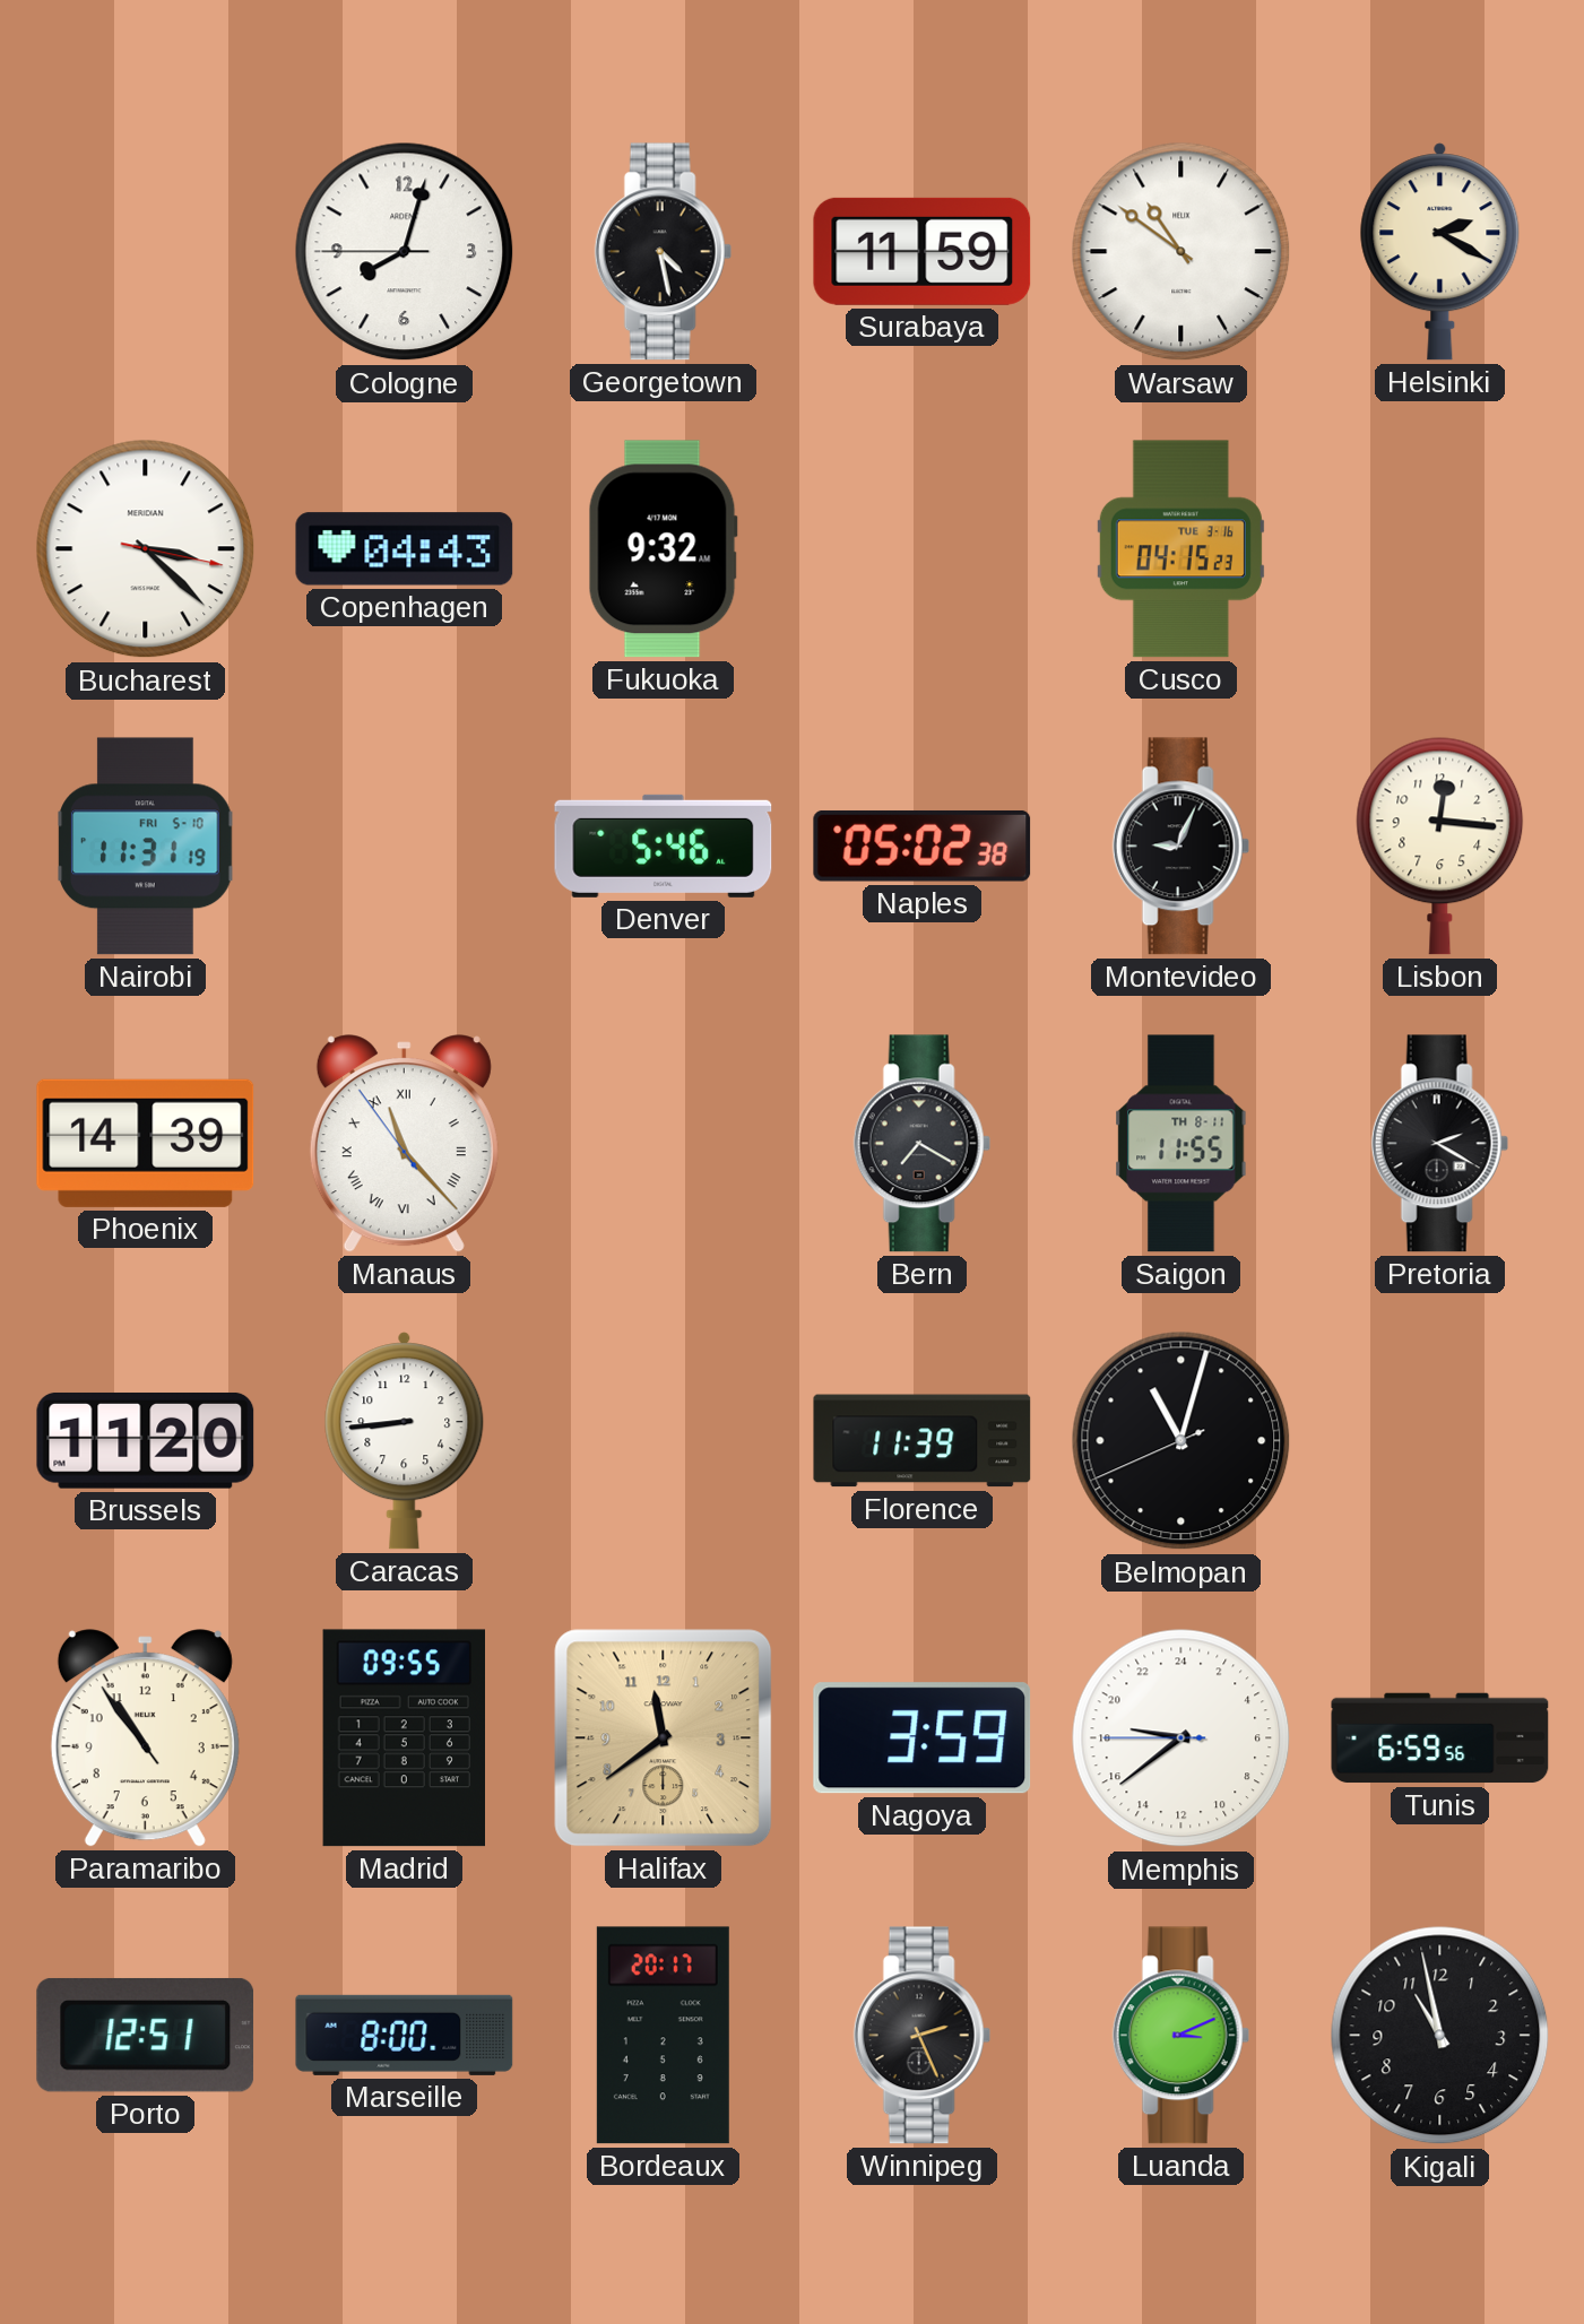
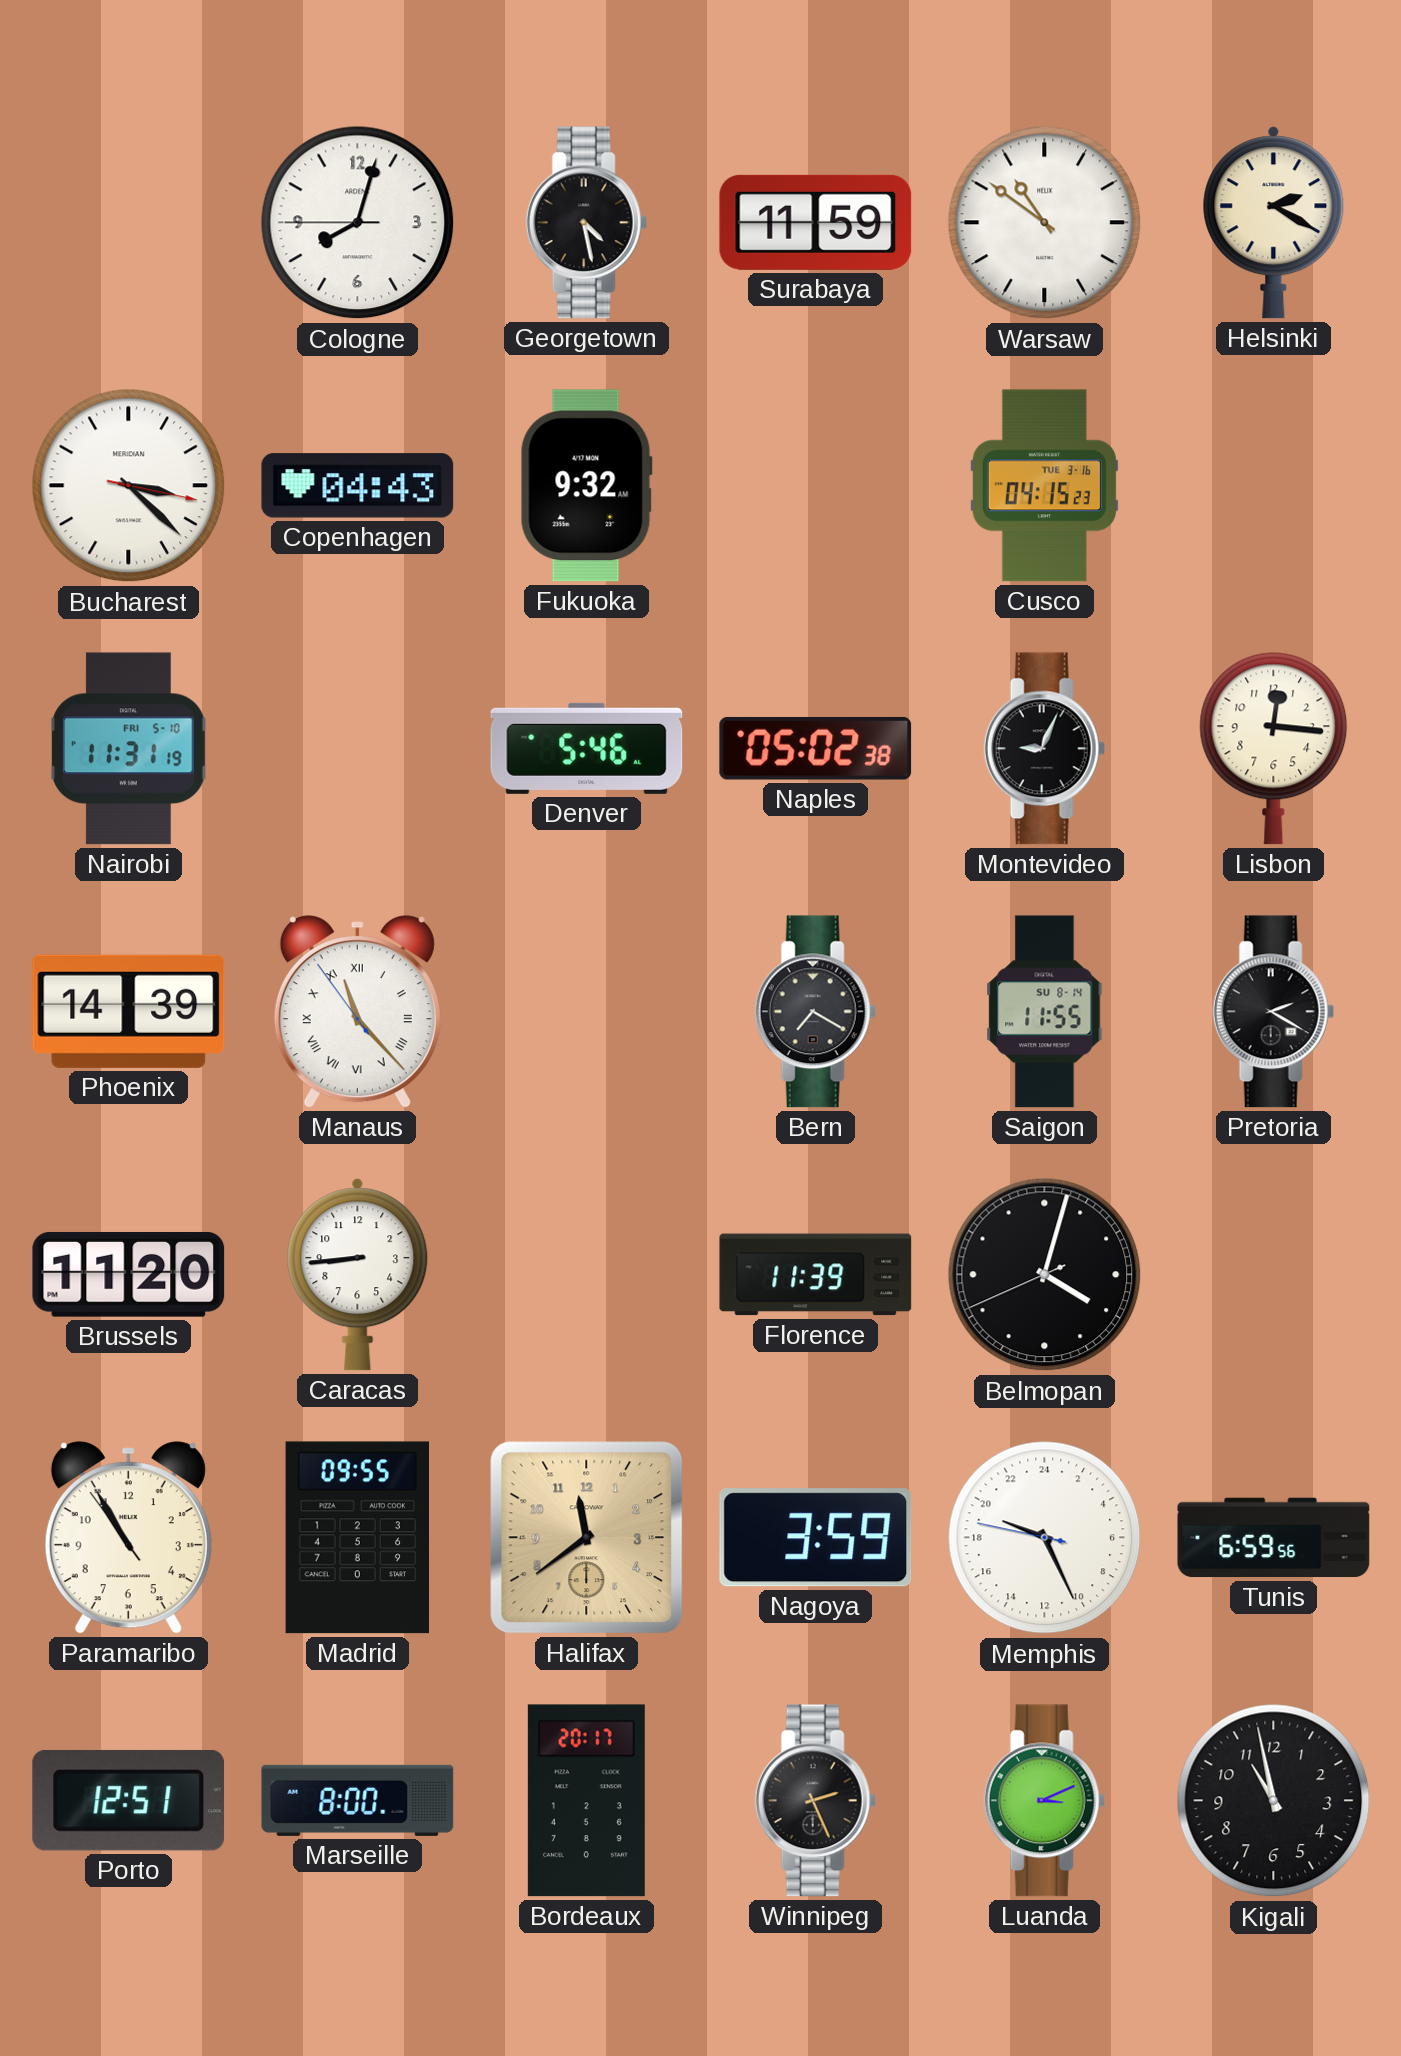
Saigon date: TH 8-11 -> SU 8-14 (1045, 1012)
Belmopan: 11:02 -> 4:02 (1045, 1275)
Paramaribo: 10:53 -> 10:54 (128, 1538)
Memphis: 18:38 -> 19:25 (1045, 1538)
